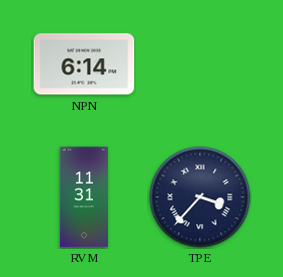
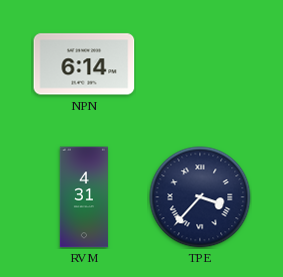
RVM: 11:31 -> 4:31 (83, 197)
